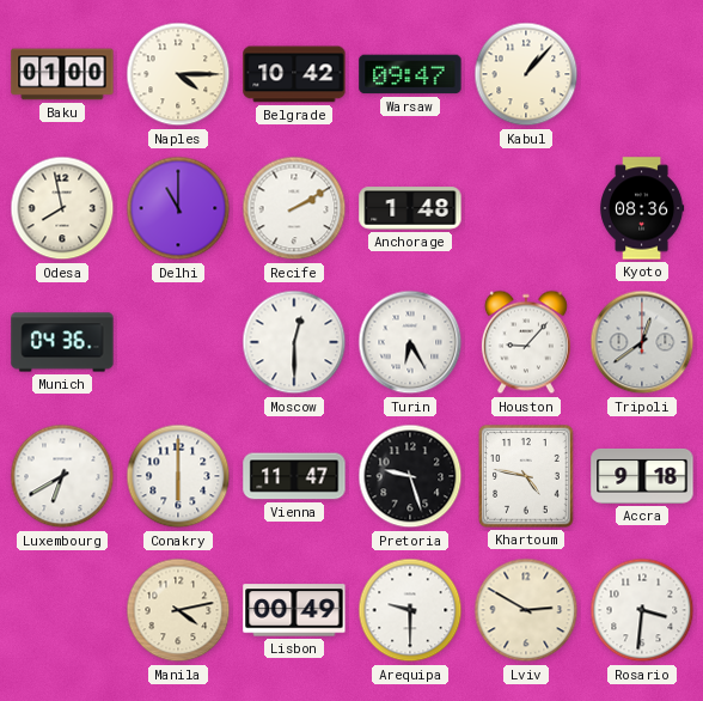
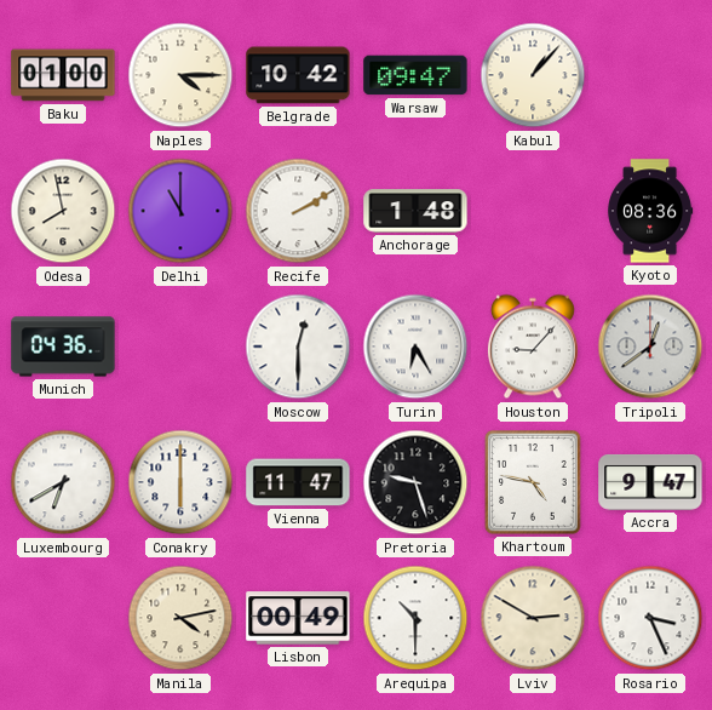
Accra: 9:18 -> 9:47 (650, 482)
Arequipa: 9:30 -> 10:30 (415, 618)
Rosario: 3:31 -> 3:26 (650, 618)
